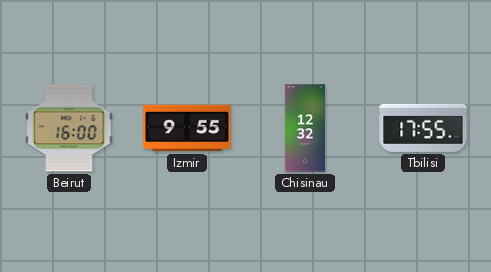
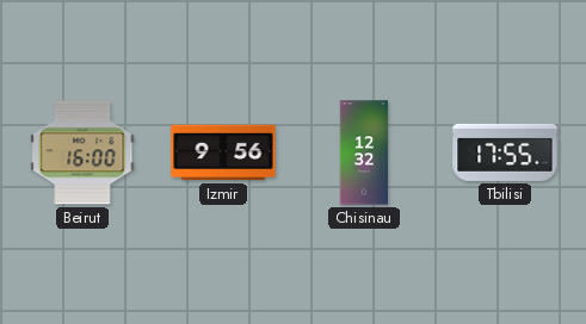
Izmir: 9:55 -> 9:56 (223, 152)
